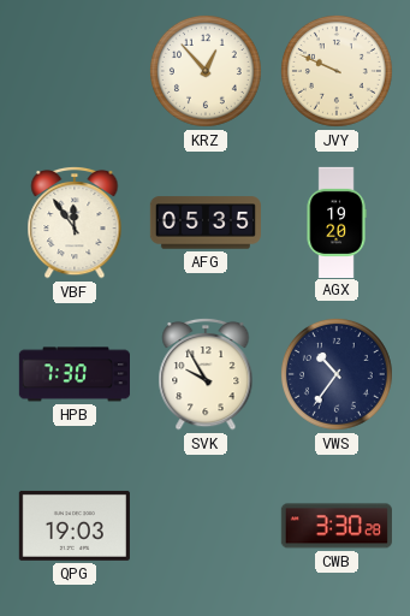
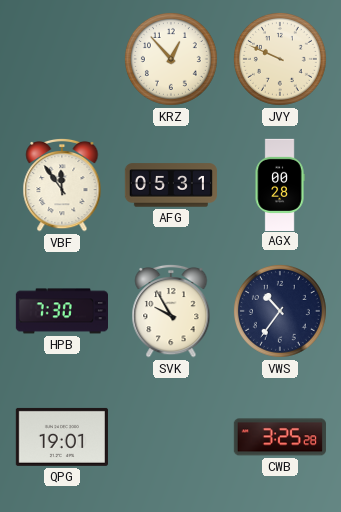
AFG: 05:35 -> 05:31 (171, 185)
AGX: 19:20 -> 00:28 (280, 184)
QPG: 19:03 -> 19:01 (62, 437)
CWB: 3:30 -> 3:25 (280, 437)
